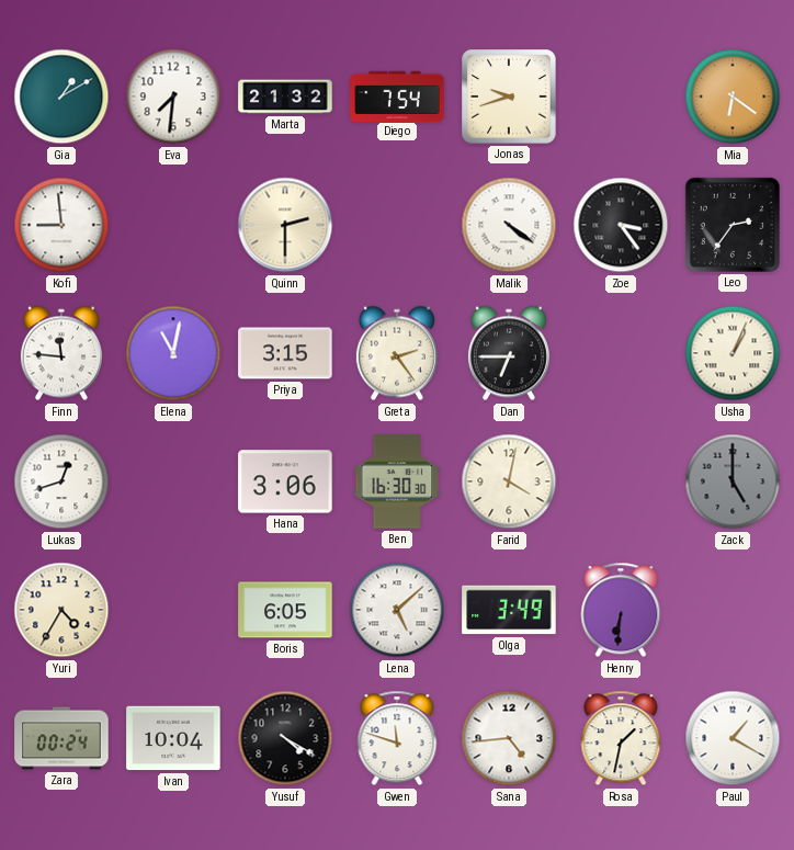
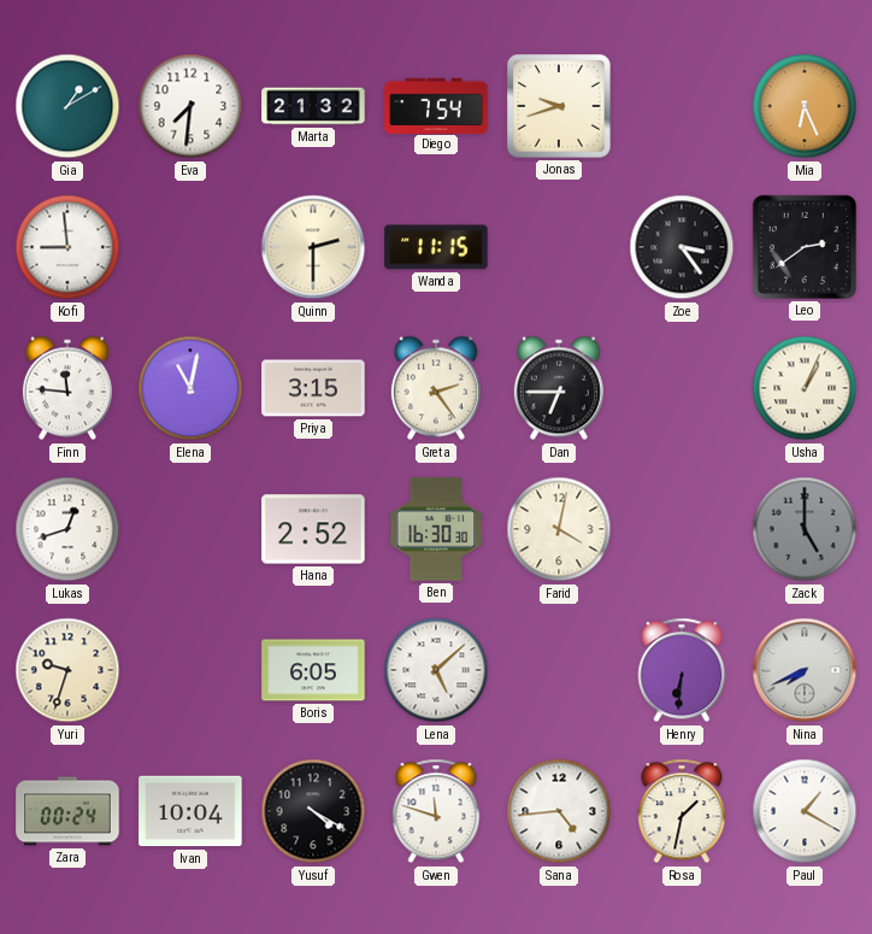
Mia: 6:21 -> 6:26 (805, 106)
Wanda: none -> 11:15 (436, 247)
Malik: 4:21 -> none (509, 225)
Leo: 2:36 -> 2:39 (805, 247)
Hana: 3:06 -> 2:52 (313, 529)
Yuri: 4:35 -> 9:33 (67, 670)
Olga: 3:49 -> none (509, 610)
Nina: none -> 7:41 (805, 670)
